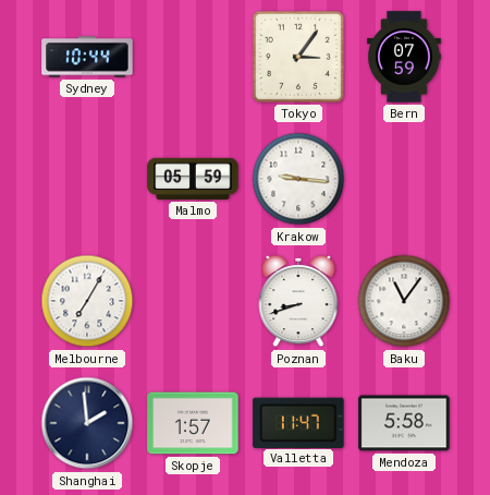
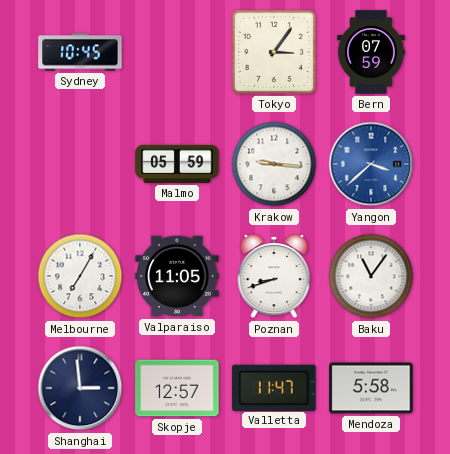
Sydney: 10:44 -> 10:45 (80, 52)
Yangon: none -> 3:38 (371, 164)
Valparaiso: none -> 11:05 (177, 276)
Shanghai: 1:59 -> 2:59 (80, 388)
Skopje: 1:57 -> 12:57 (177, 388)
